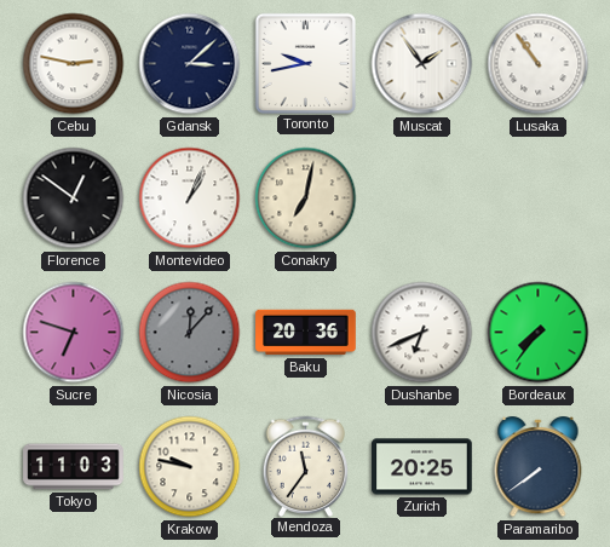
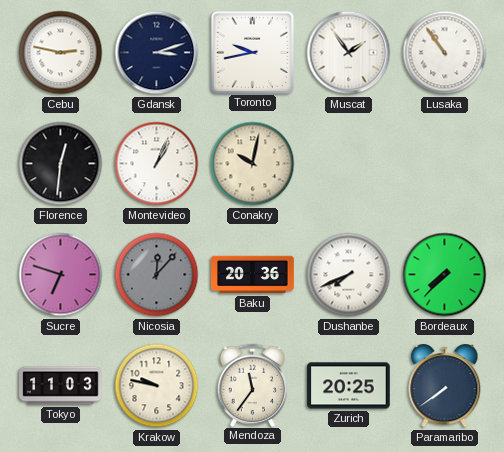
Gdansk: 3:08 -> 3:12 (157, 53)
Florence: 12:51 -> 12:31 (61, 164)
Conakry: 7:02 -> 10:02 (253, 164)
Dushanbe: 6:41 -> 7:41 (349, 275)
Bordeaux: 7:36 -> 7:37 (445, 275)
